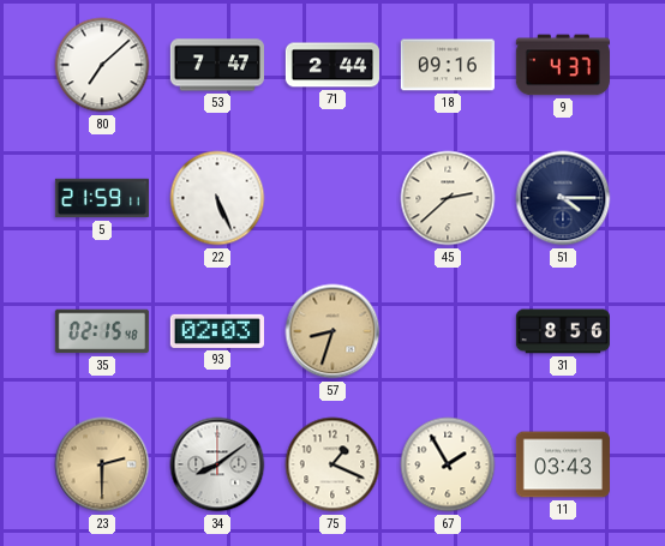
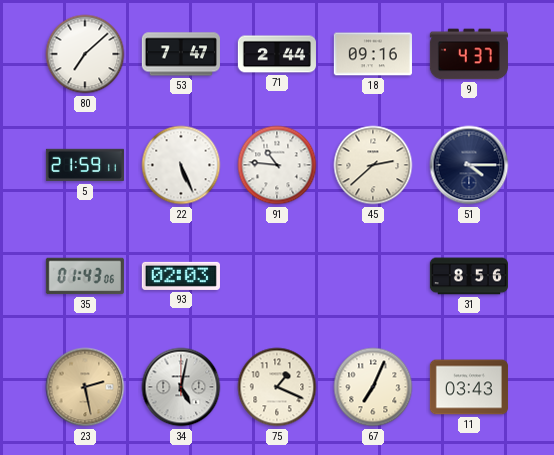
91: none -> 10:46 (277, 165)
35: 02:15 -> 01:43 (85, 276)
57: 8:33 -> none (332, 331)
23: 2:30 -> 2:28 (85, 387)
34: 8:09 -> 5:02 (181, 387)
67: 1:55 -> 7:04 (373, 387)
